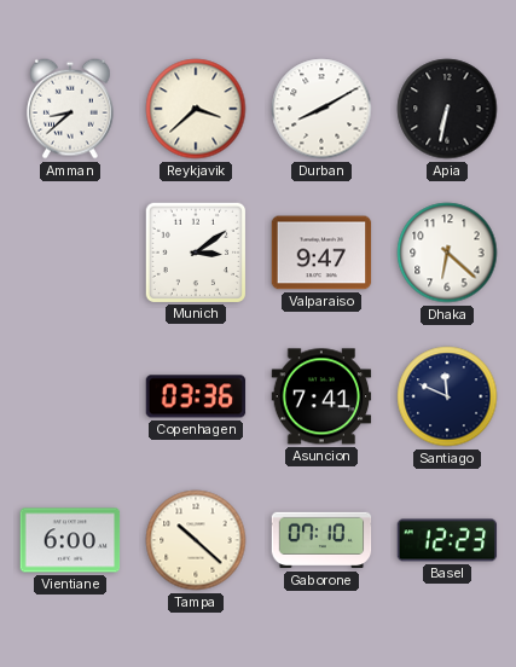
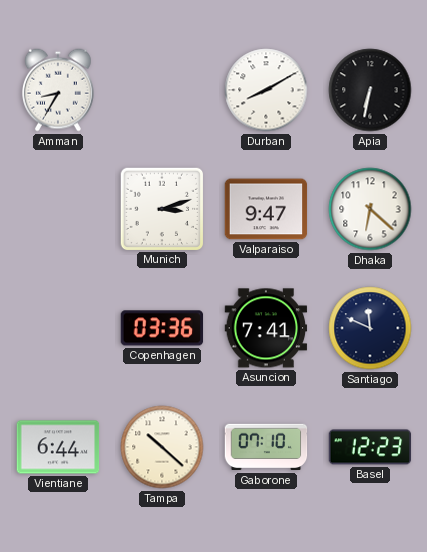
Amman: 8:38 -> 8:35 (58, 90)
Reykjavik: 3:38 -> none (196, 109)
Munich: 3:09 -> 3:12 (161, 208)
Vientiane: 6:00 -> 6:44 (58, 447)
